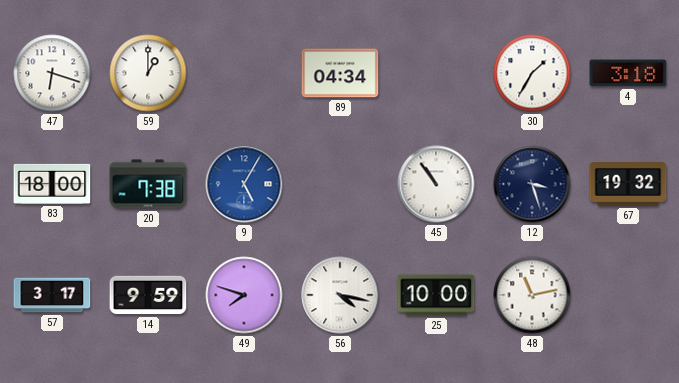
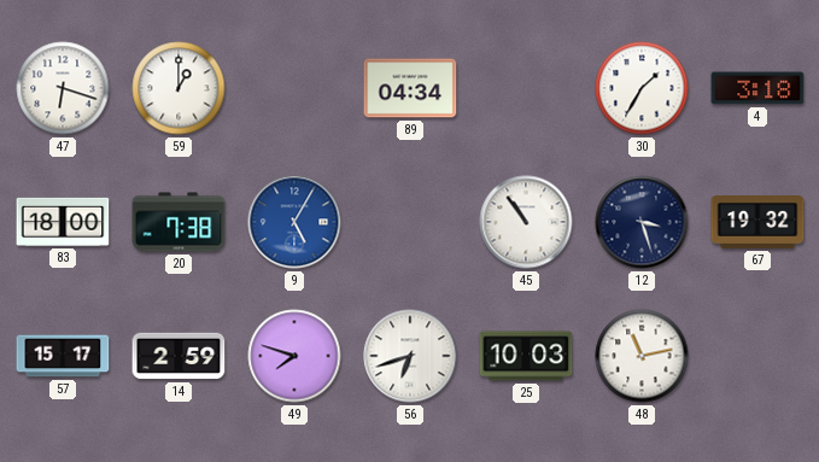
57: 3:17 -> 15:17 (63, 356)
14: 9:59 -> 2:59 (179, 356)
56: 4:17 -> 6:42 (410, 356)
25: 10:00 -> 10:03 (526, 356)
